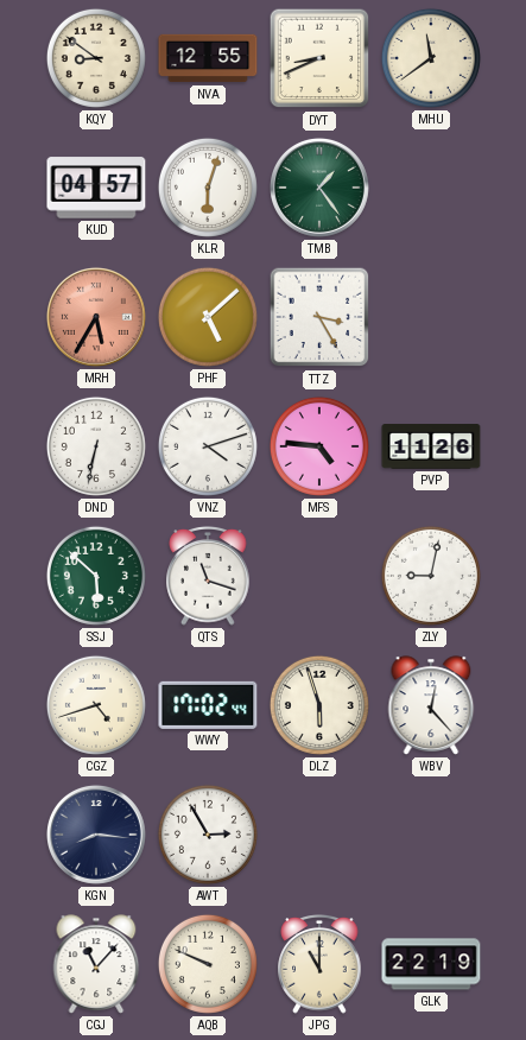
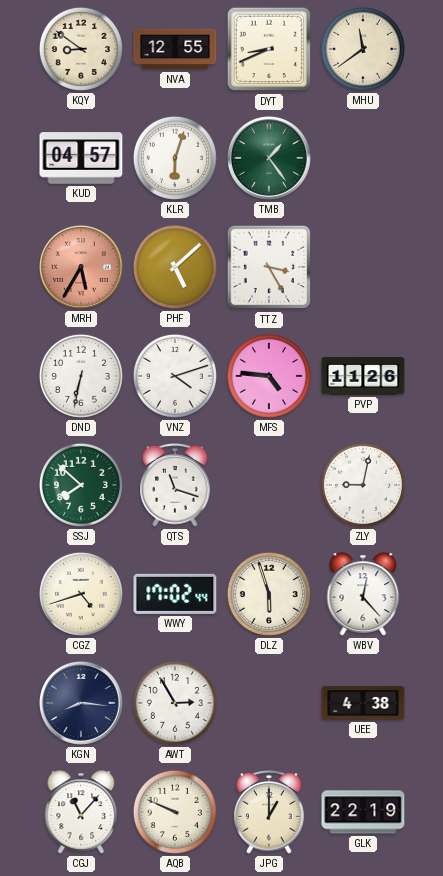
SSJ: 5:52 -> 7:52 (81, 485)
UEE: none -> 4:38 (363, 703)
JPG: 11:00 -> 1:00 (269, 813)
